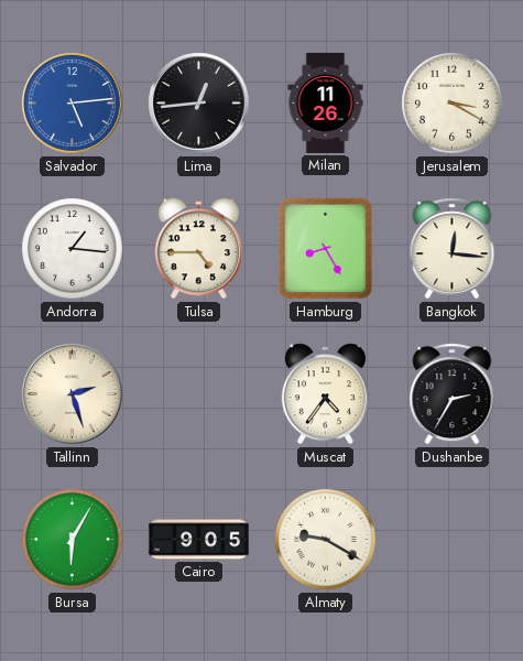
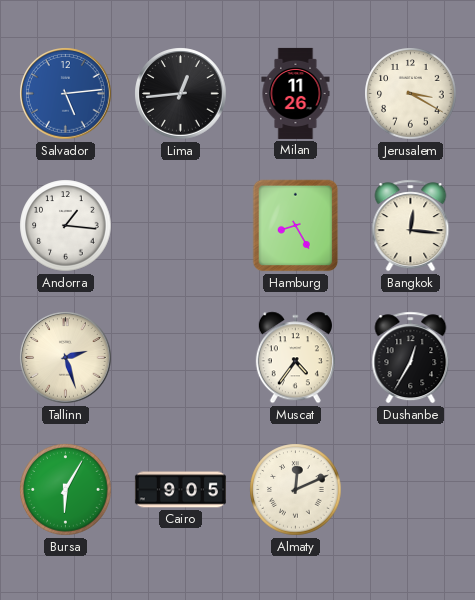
Tulsa: 4:45 -> none (198, 249)
Dushanbe: 2:35 -> 12:35 (411, 358)
Almaty: 9:20 -> 12:11 (296, 490)
